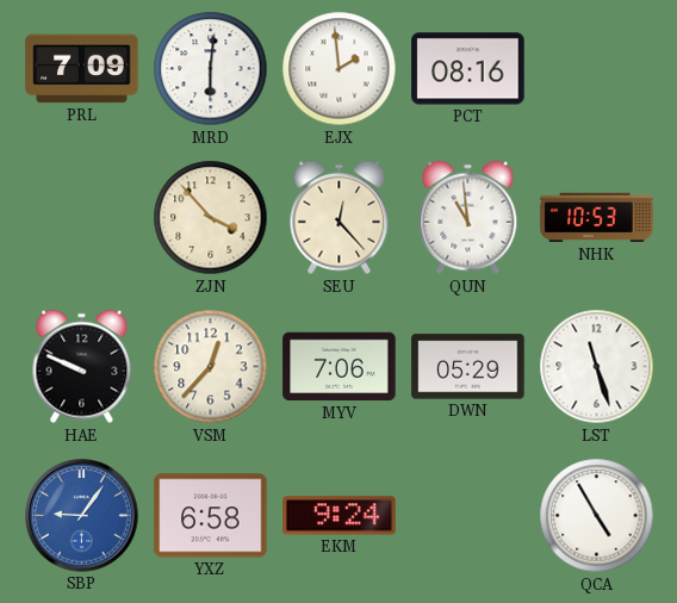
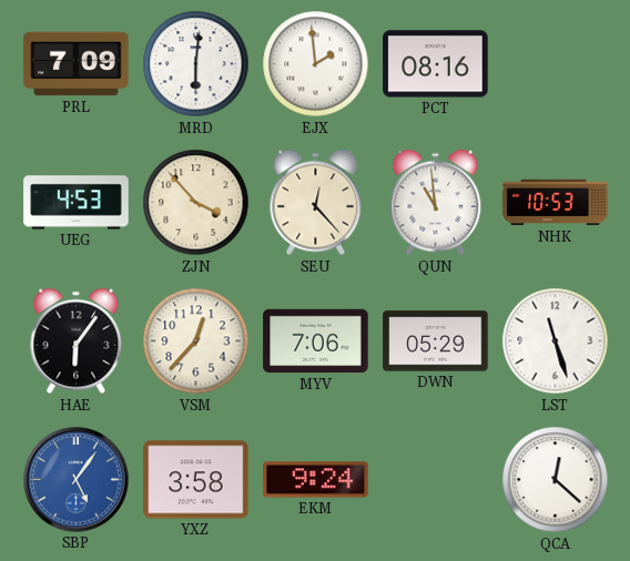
UEG: none -> 4:53 (77, 203)
HAE: 9:49 -> 6:06 (77, 341)
SBP: 9:06 -> 5:06 (77, 480)
YXZ: 6:58 -> 3:58 (196, 480)
QCA: 4:55 -> 12:22 (556, 480)
